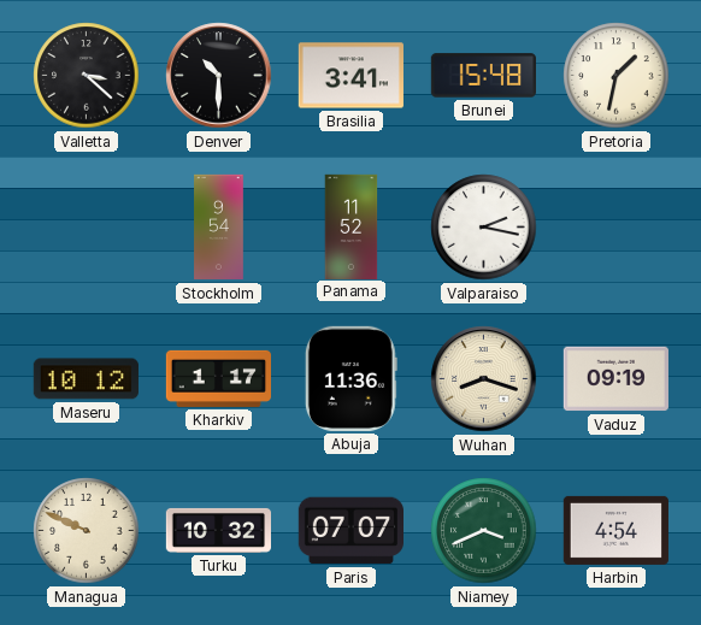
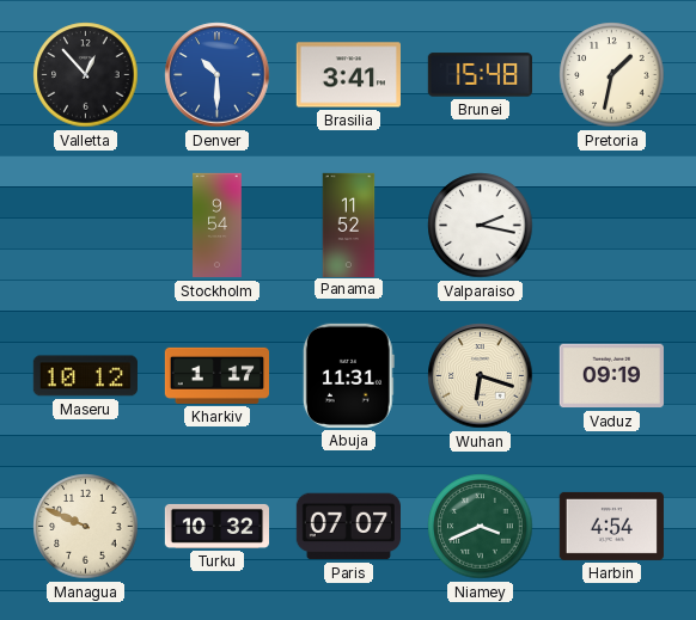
Valletta: 3:22 -> 12:53 (86, 75)
Denver dial: black -> blue (218, 75)
Abuja: 11:36 -> 11:31 (348, 375)
Wuhan: 8:18 -> 6:18 (481, 376)
